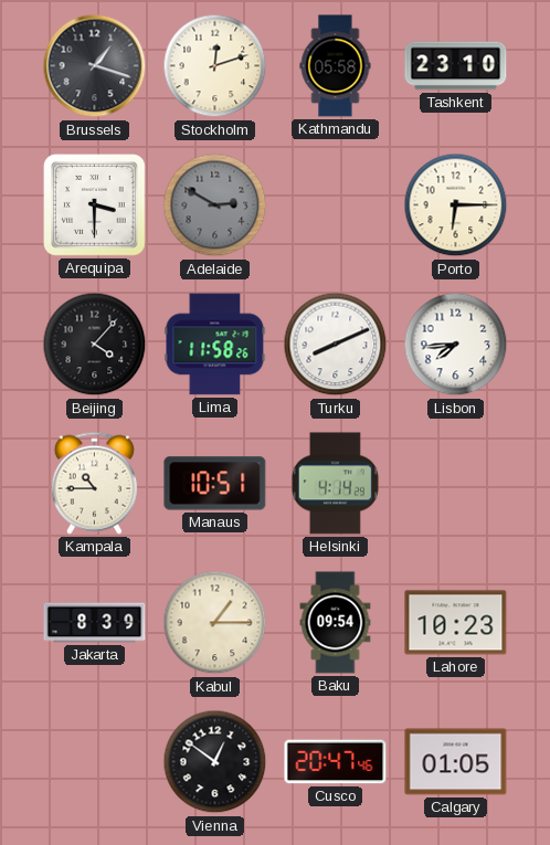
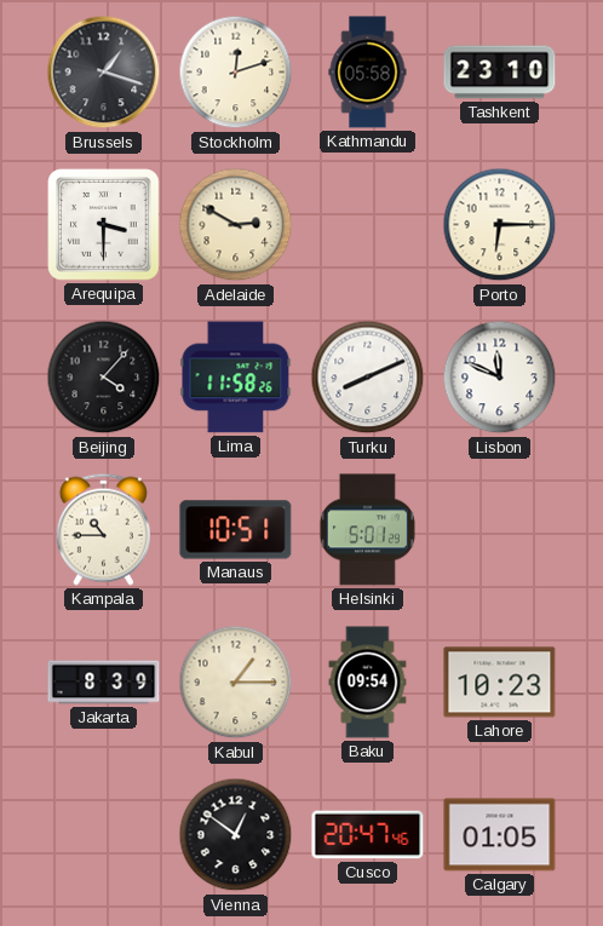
Adelaide dial: grey -> cream (236, 225)
Lisbon: 7:44 -> 11:49 (500, 378)
Helsinki: 4:14 -> 5:01 (367, 530)
